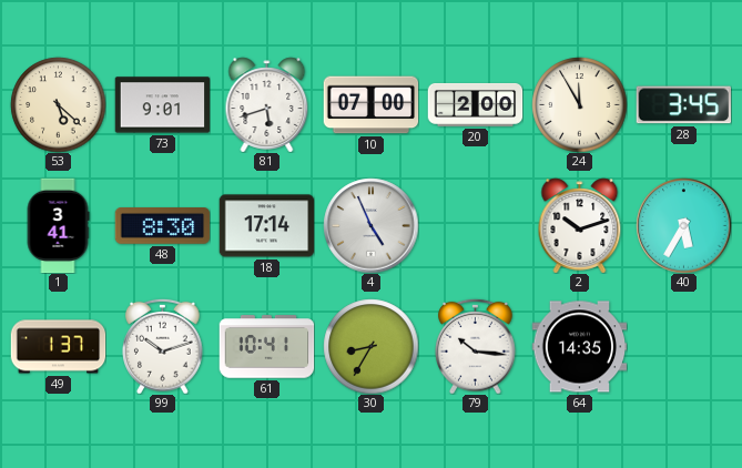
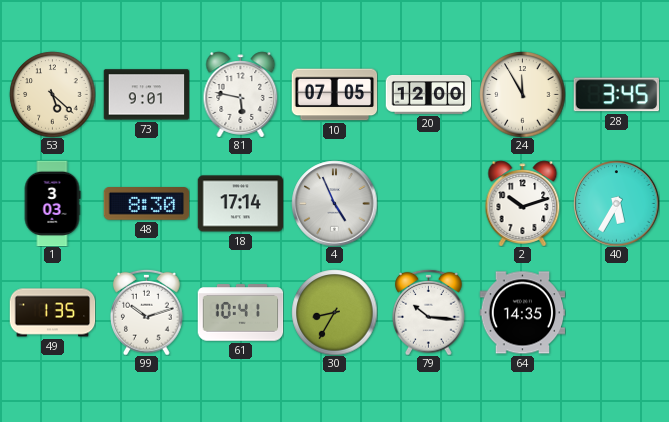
81: 5:42 -> 5:47 (241, 94)
10: 07:00 -> 07:05 (334, 95)
20: 2:00 -> 12:00 (428, 95)
1: 3:41 -> 3:03 (52, 203)
49: 1:37 -> 1:35 (52, 313)
